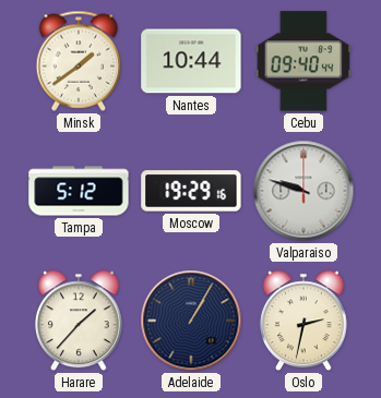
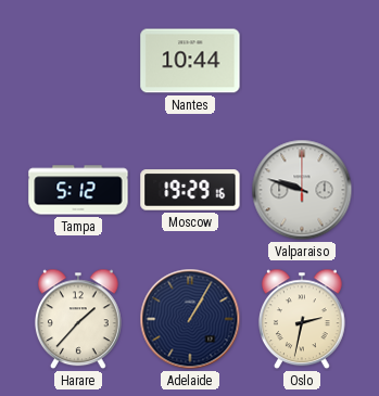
Minsk: 1:39 -> none (79, 61)
Cebu: 09:40 -> none (303, 61)
